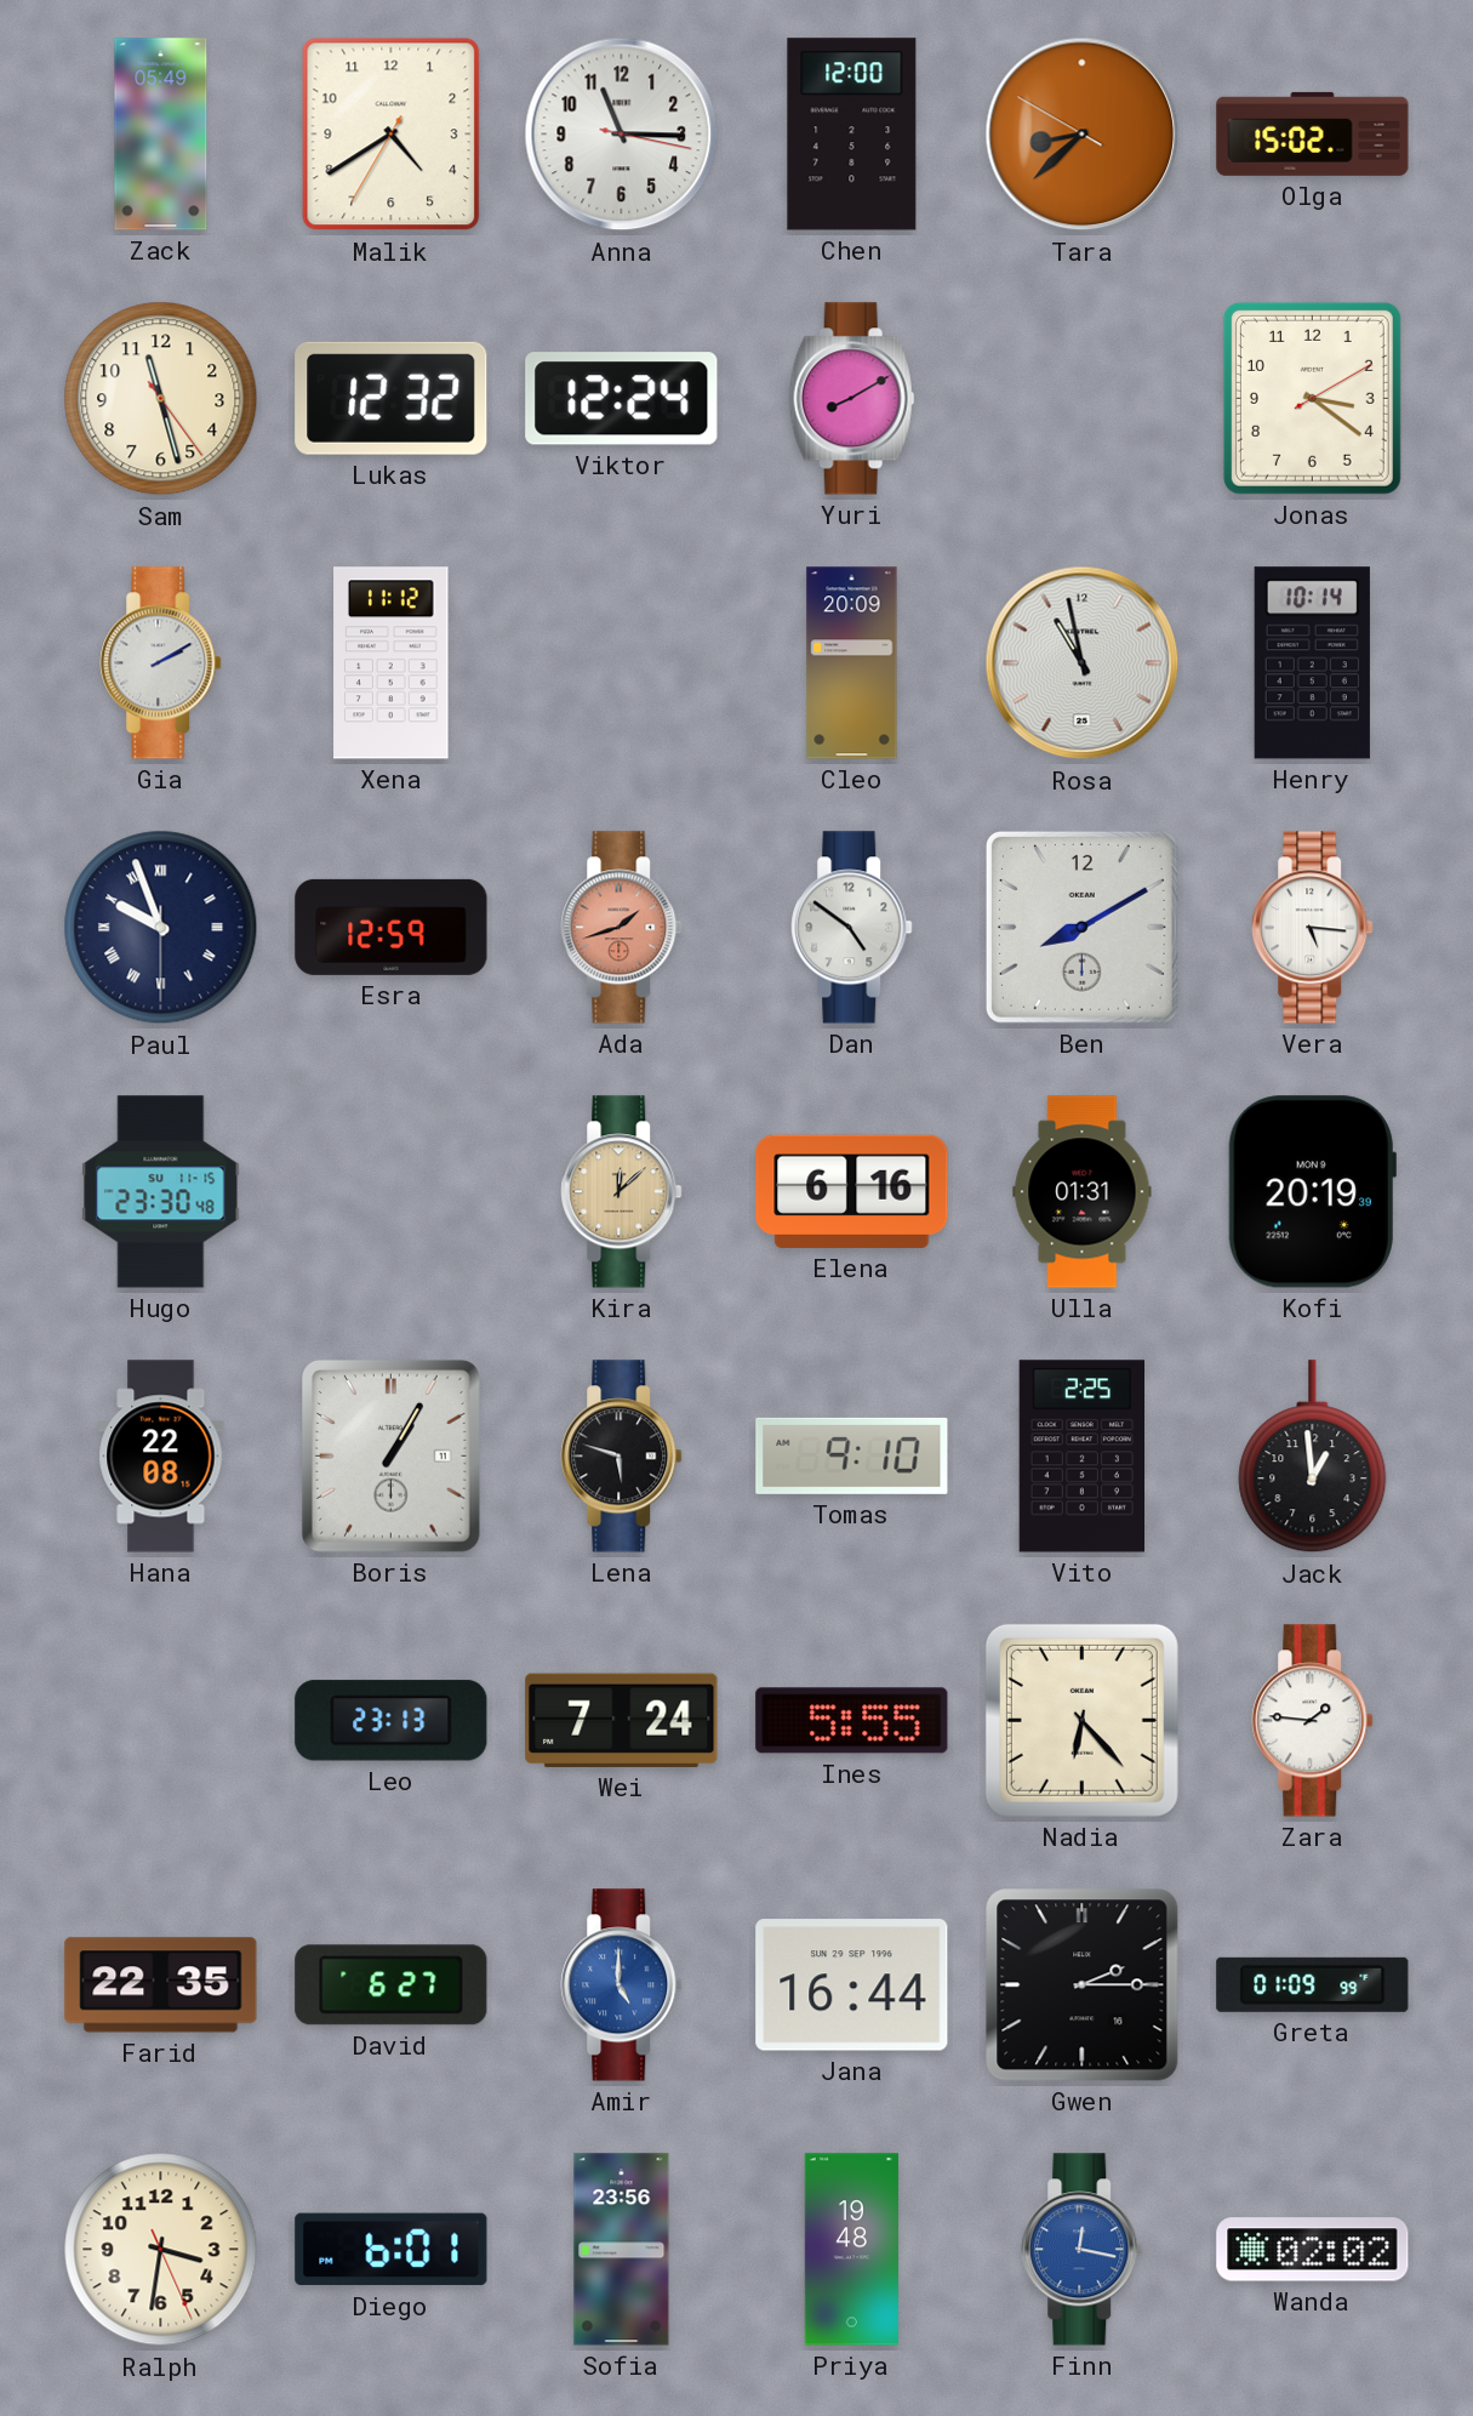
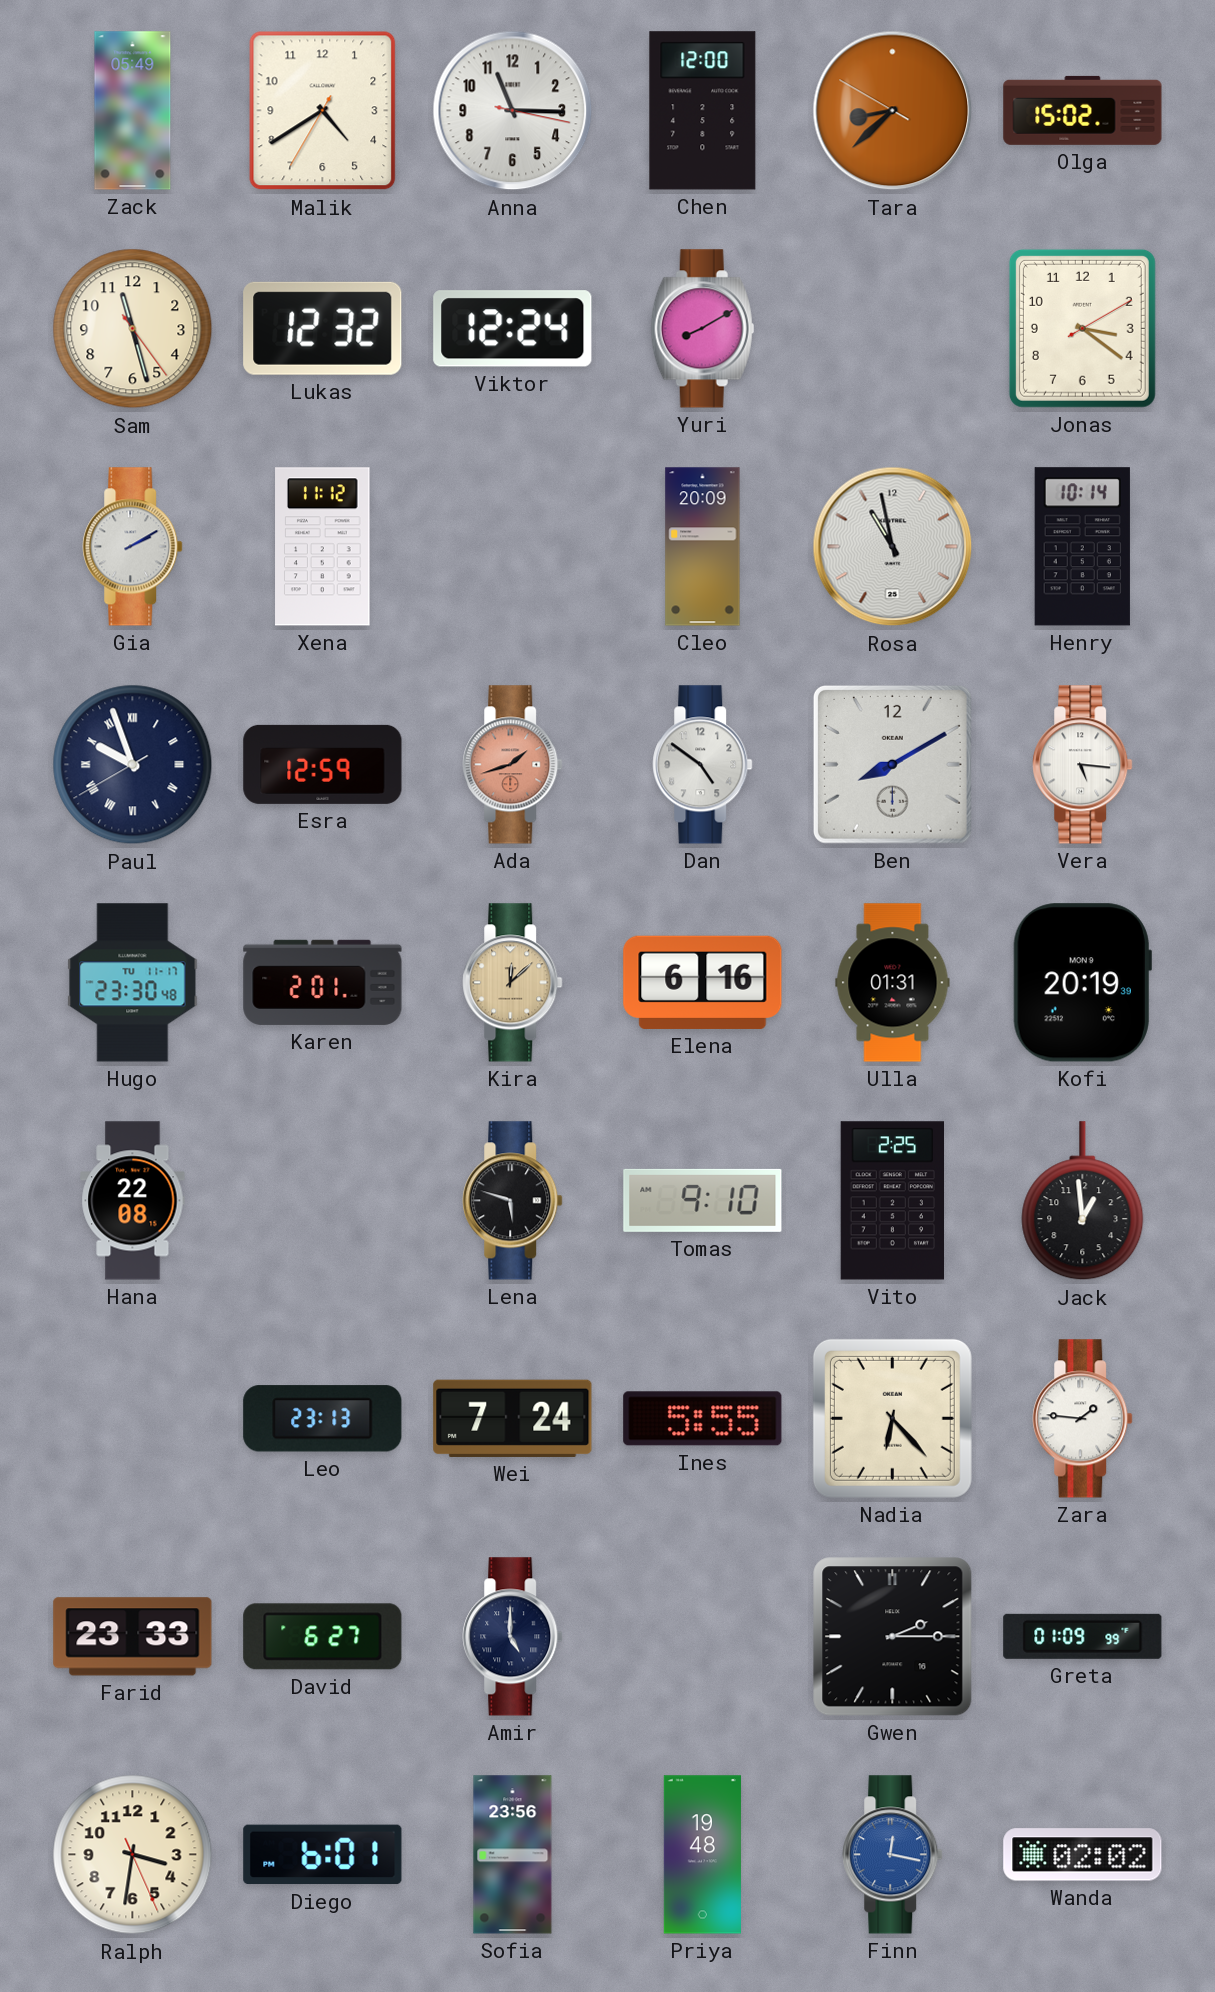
Paul: 9:56:30 -> 9:56:40 (133, 765)
Hugo date: SU 11-15 -> TU 11-17 (133, 983)
Karen: none -> 2:01 (323, 982)
Boris: 1:05 -> none (390, 1457)
Farid: 22:35 -> 23:33 (133, 1637)
Amir dial: blue -> navy (513, 1637)
Jana: 16:44 -> none (852, 1985)
